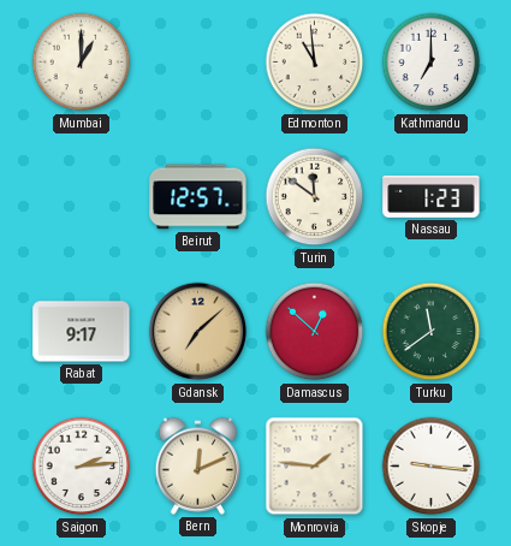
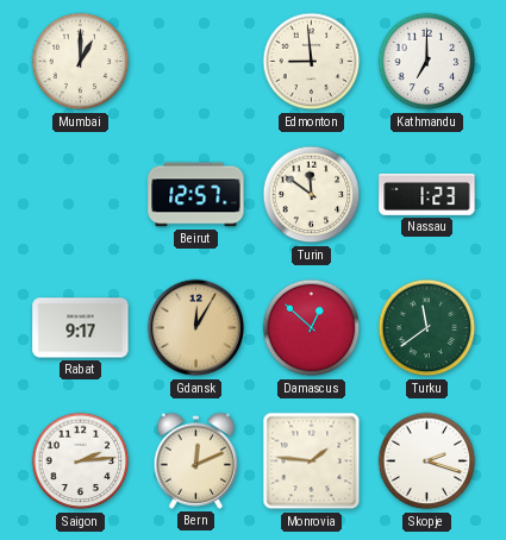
Edmonton: 10:59 -> 8:59 (312, 62)
Gdansk: 7:08 -> 12:05 (196, 328)
Skopje: 9:16 -> 2:18 (427, 461)
